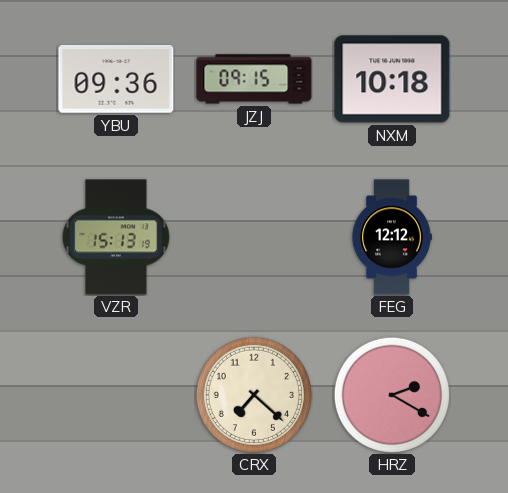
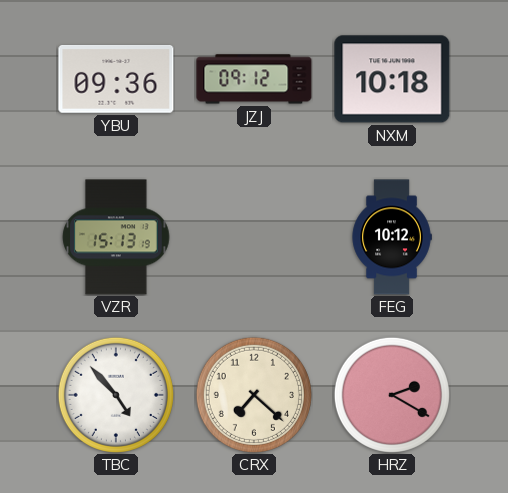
JZJ: 09:15 -> 09:12 (254, 79)
FEG: 12:12 -> 10:12 (392, 237)
TBC: none -> 4:53 (116, 395)
